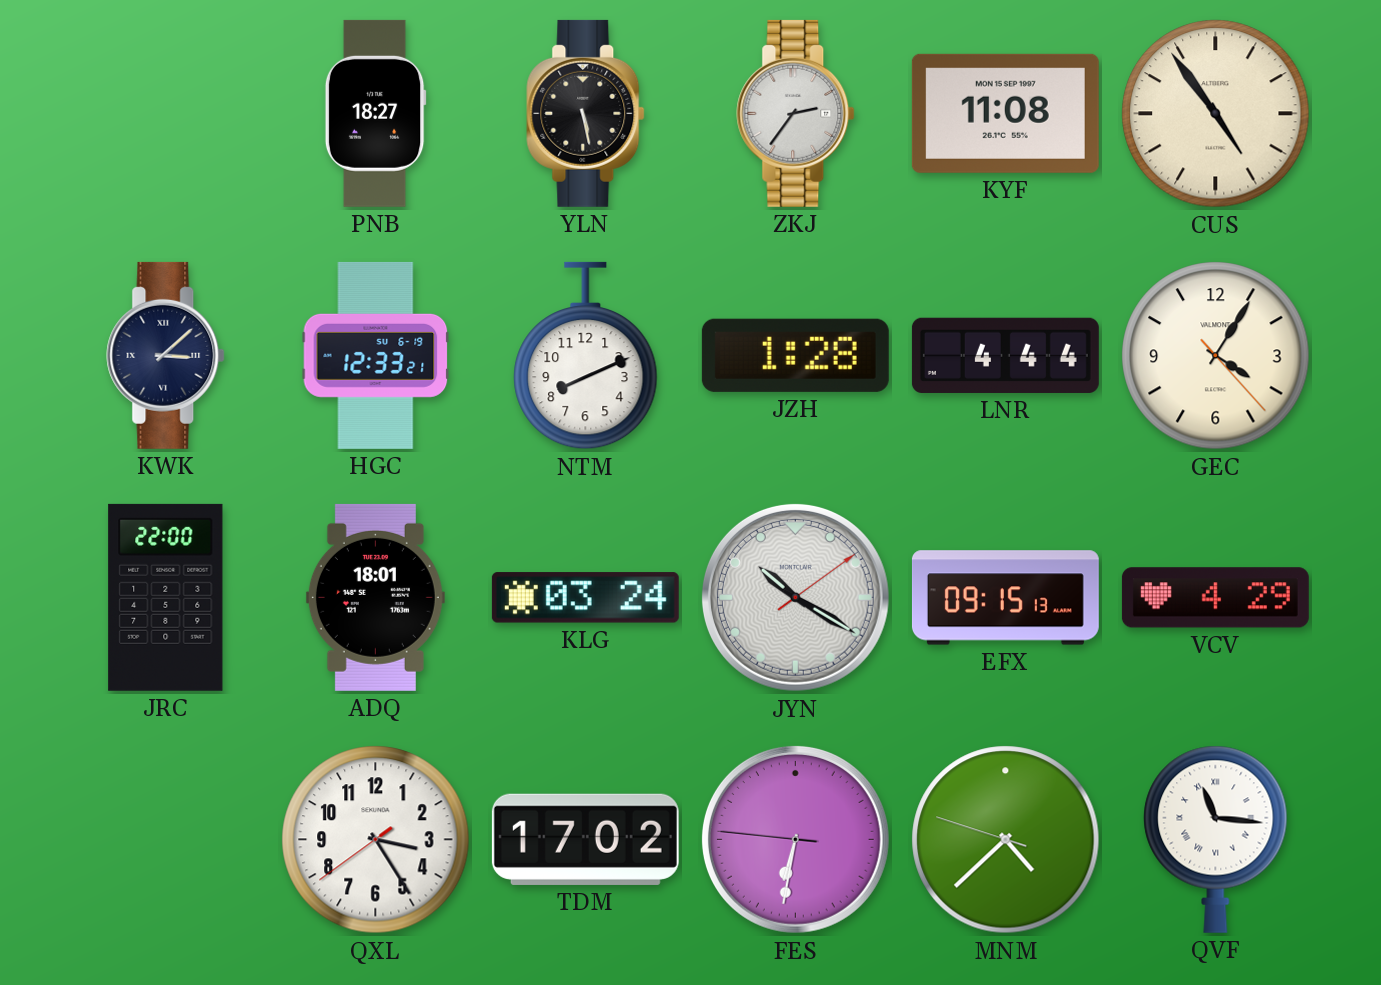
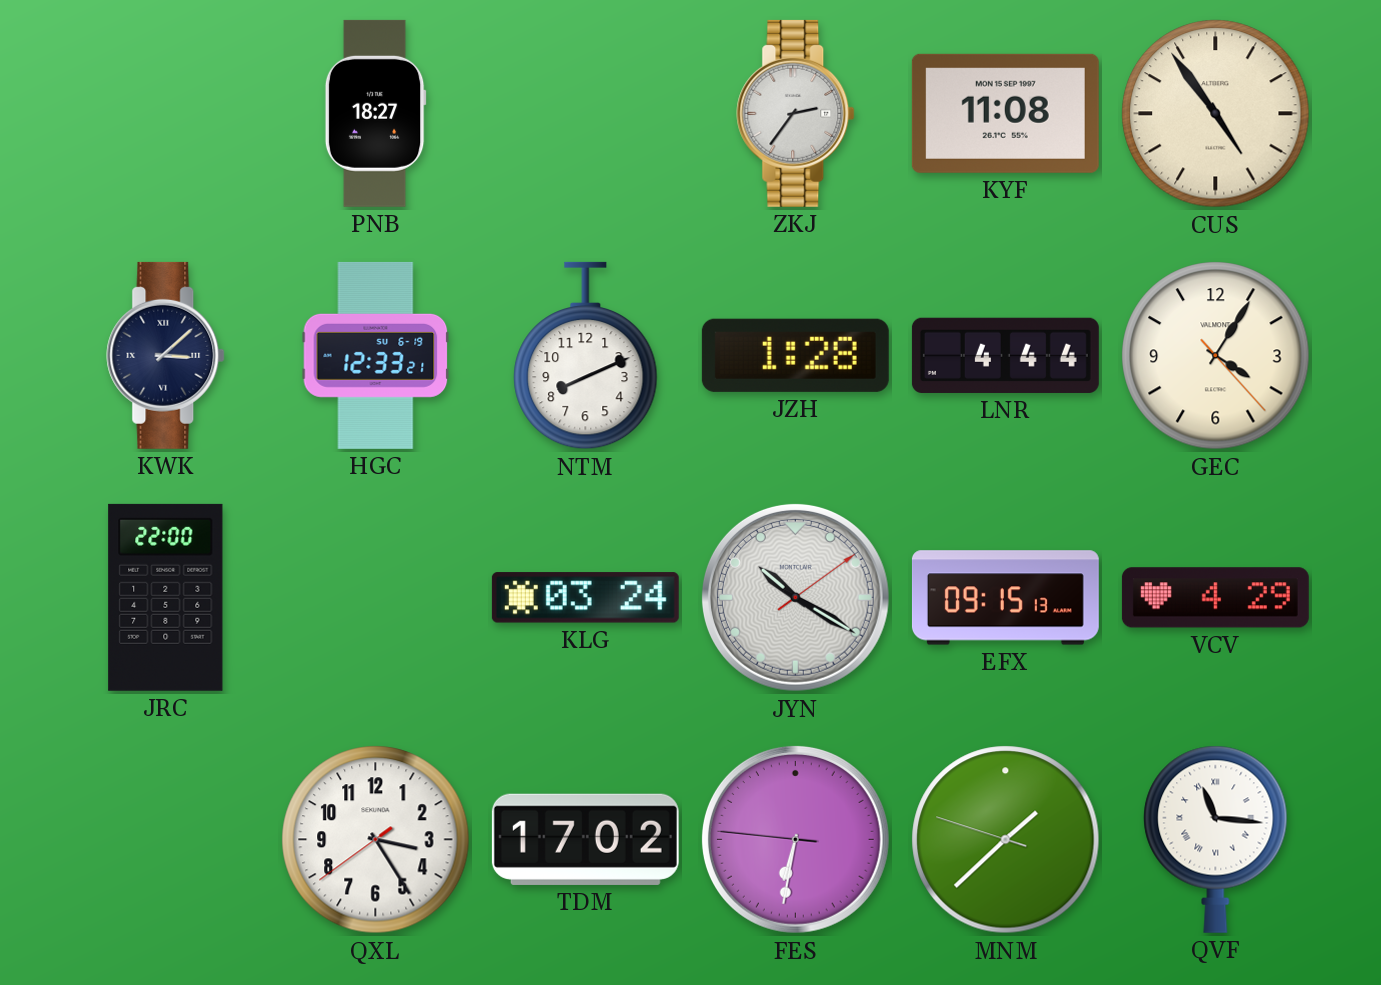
YLN: 5:28 -> none (586, 113)
ADQ: 18:01 -> none (375, 597)
MNM: 4:37 -> 1:37 (1006, 840)
